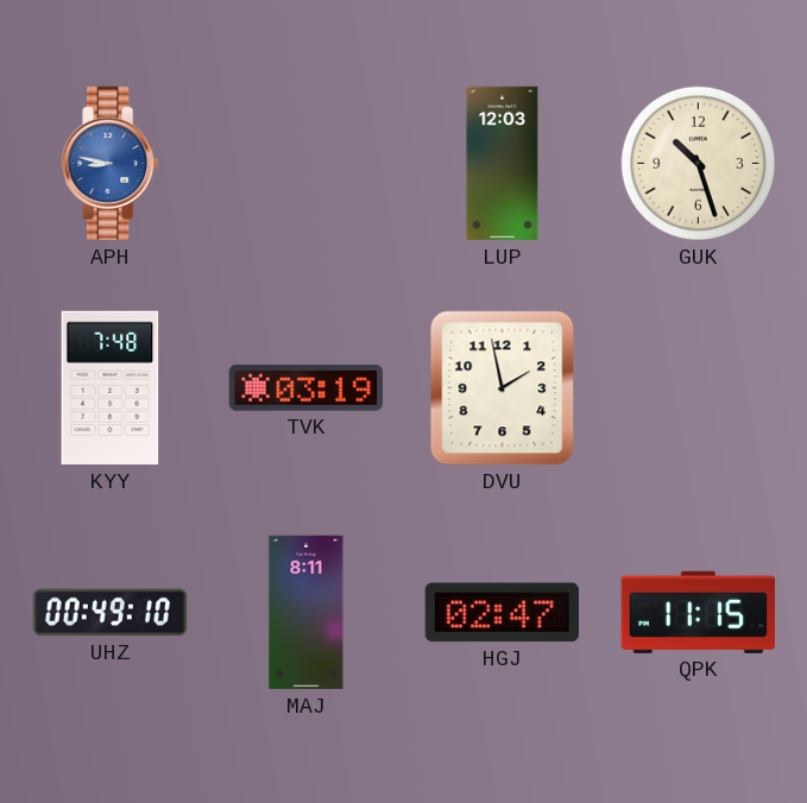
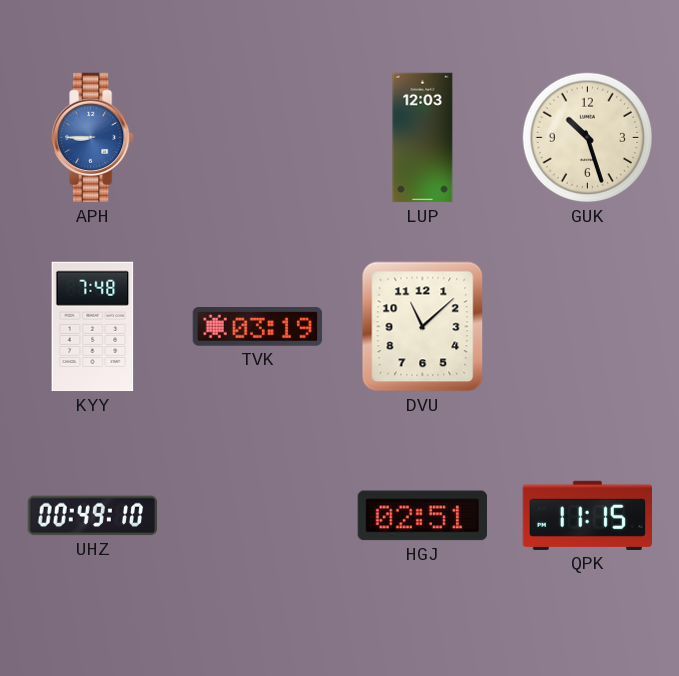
APH: 8:47 -> 8:45 (93, 138)
DVU: 1:58 -> 11:08 (423, 327)
MAJ: 8:11 -> none (307, 613)
HGJ: 02:47 -> 02:51 (422, 516)
